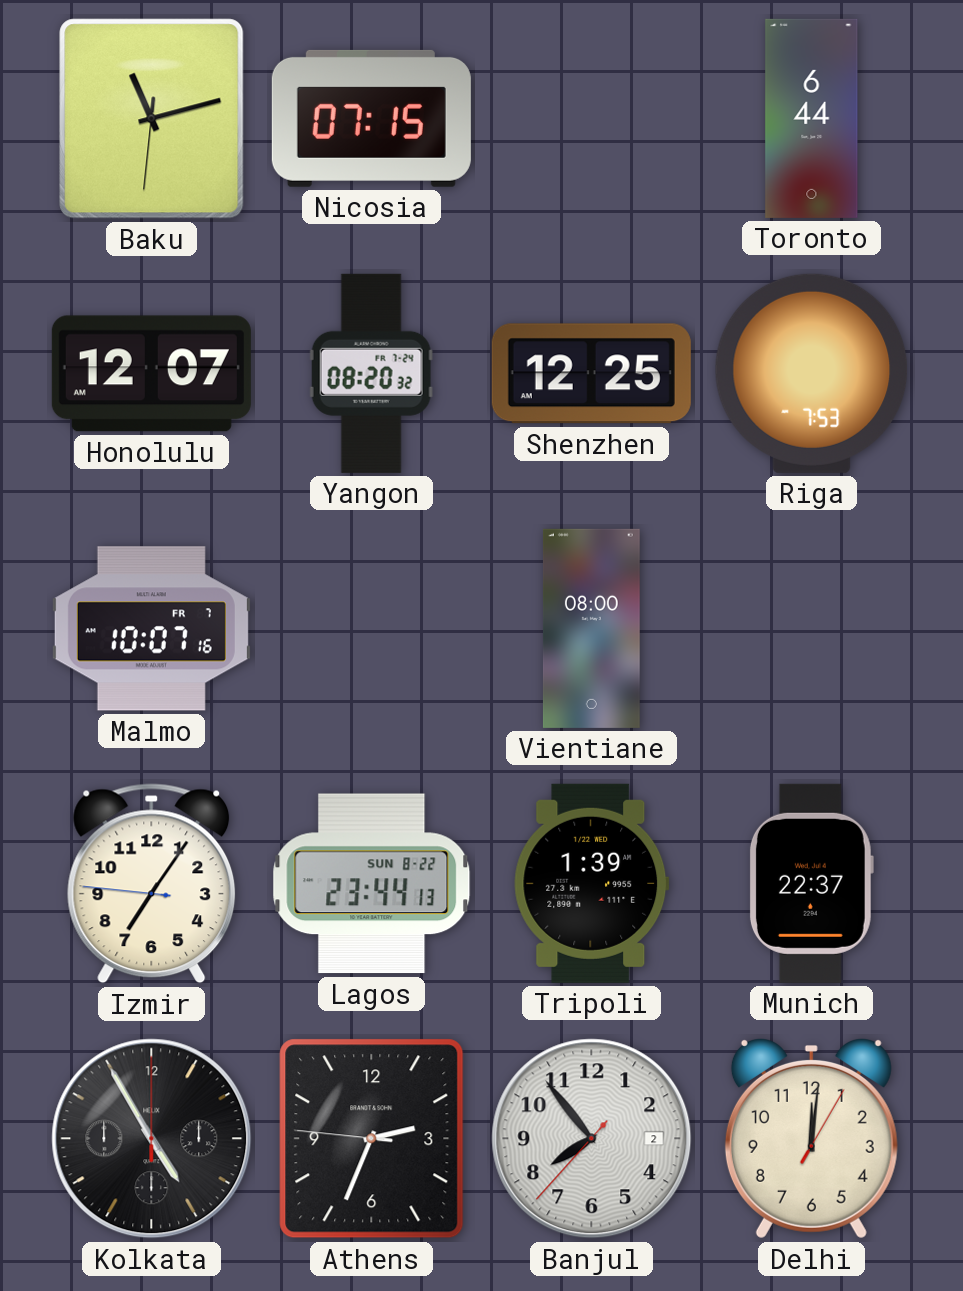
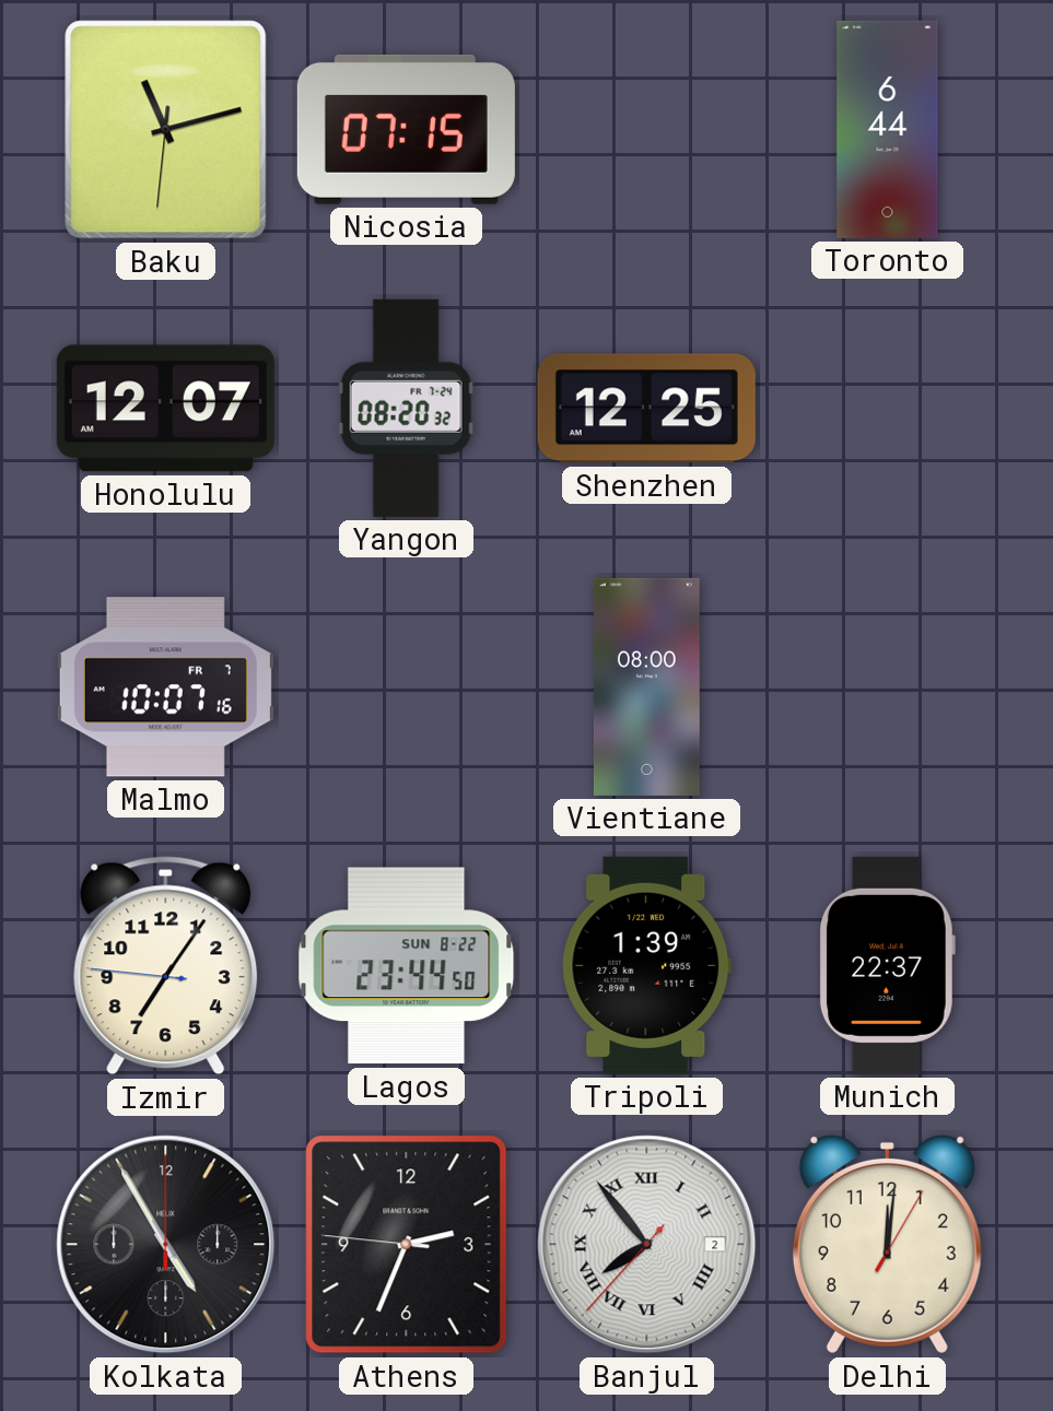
Riga: 7:53 -> none (812, 373)
Lagos: 23:44:13 -> 23:44:50 (407, 966)
Banjul numerals: Arabic -> Roman (647, 1245)
